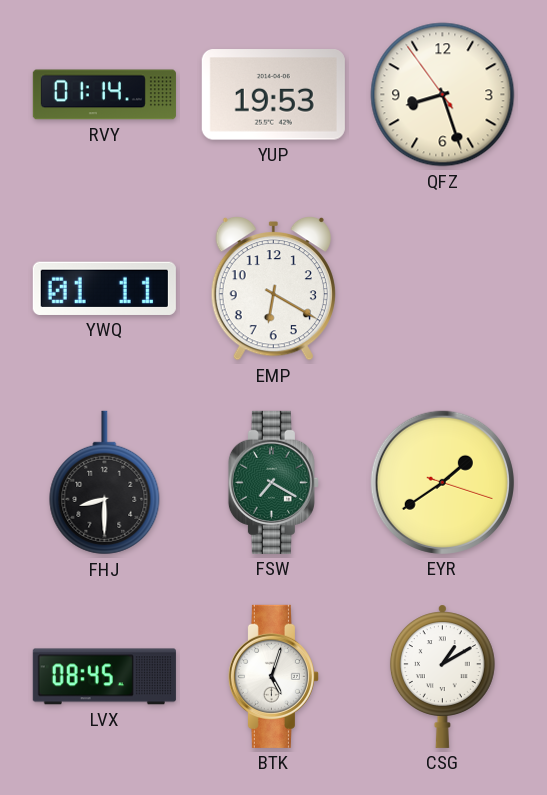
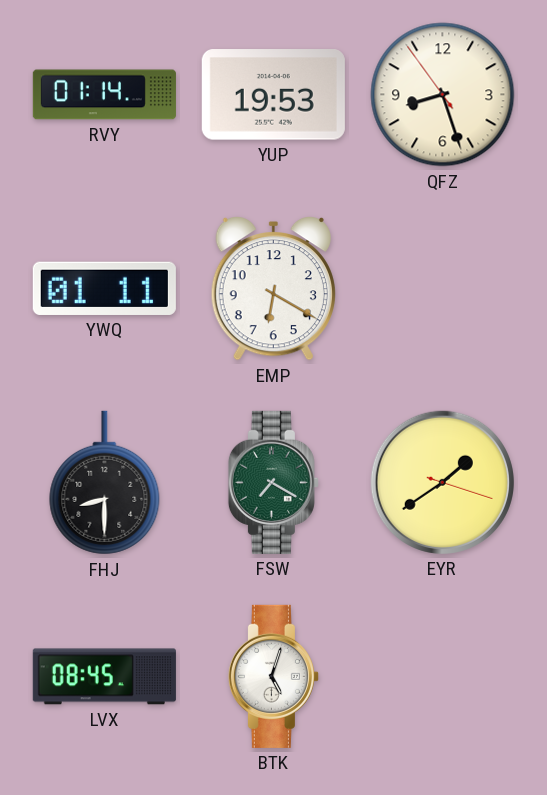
CSG: 1:10 -> none (442, 676)
